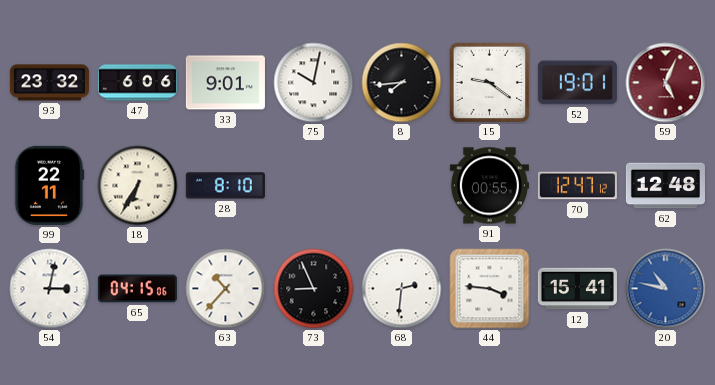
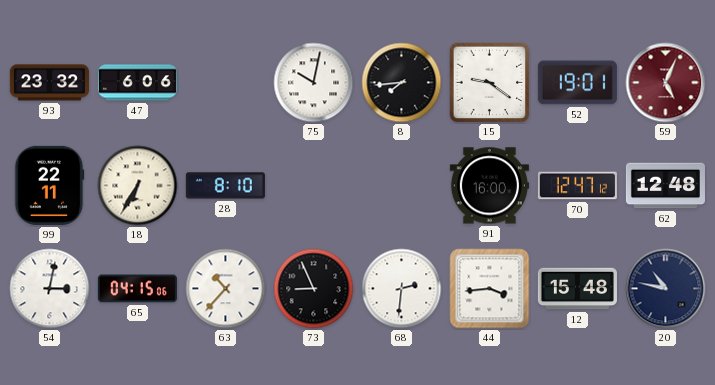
33: 9:01 -> none (225, 83)
91: 00:55 -> 16:00 (489, 186)
44: 3:46 -> 3:44 (490, 289)
12: 15:41 -> 15:48 (577, 289)
20 dial: blue -> navy (666, 289)
